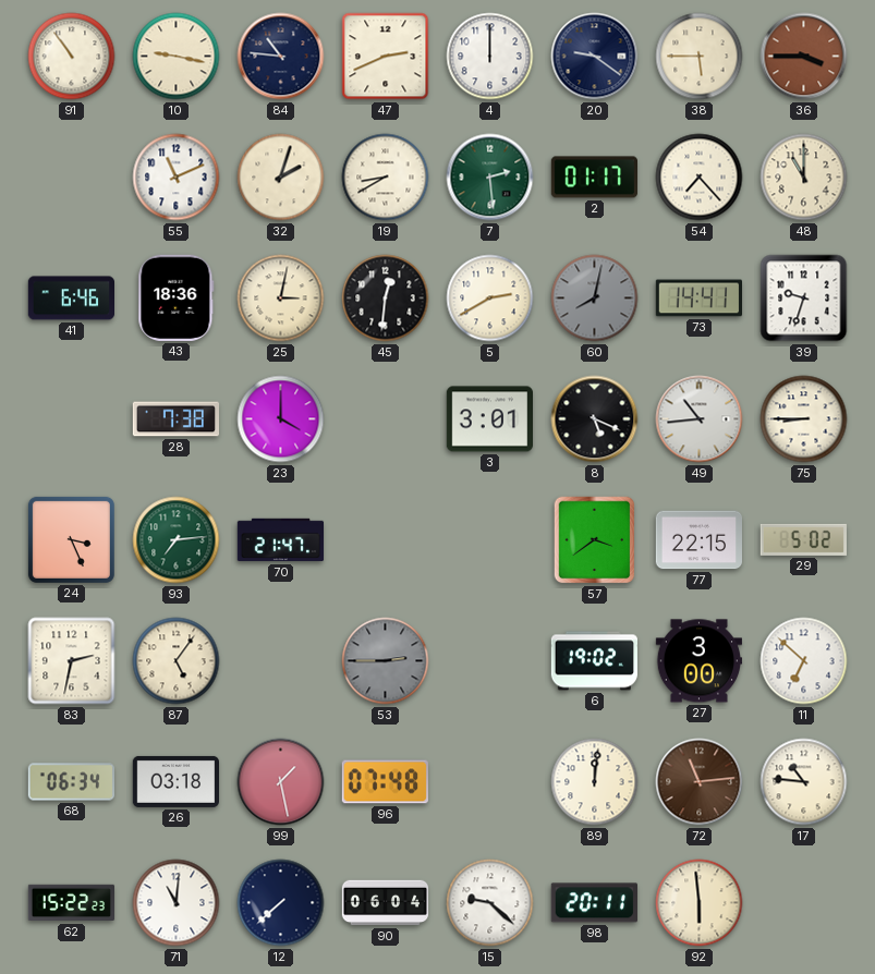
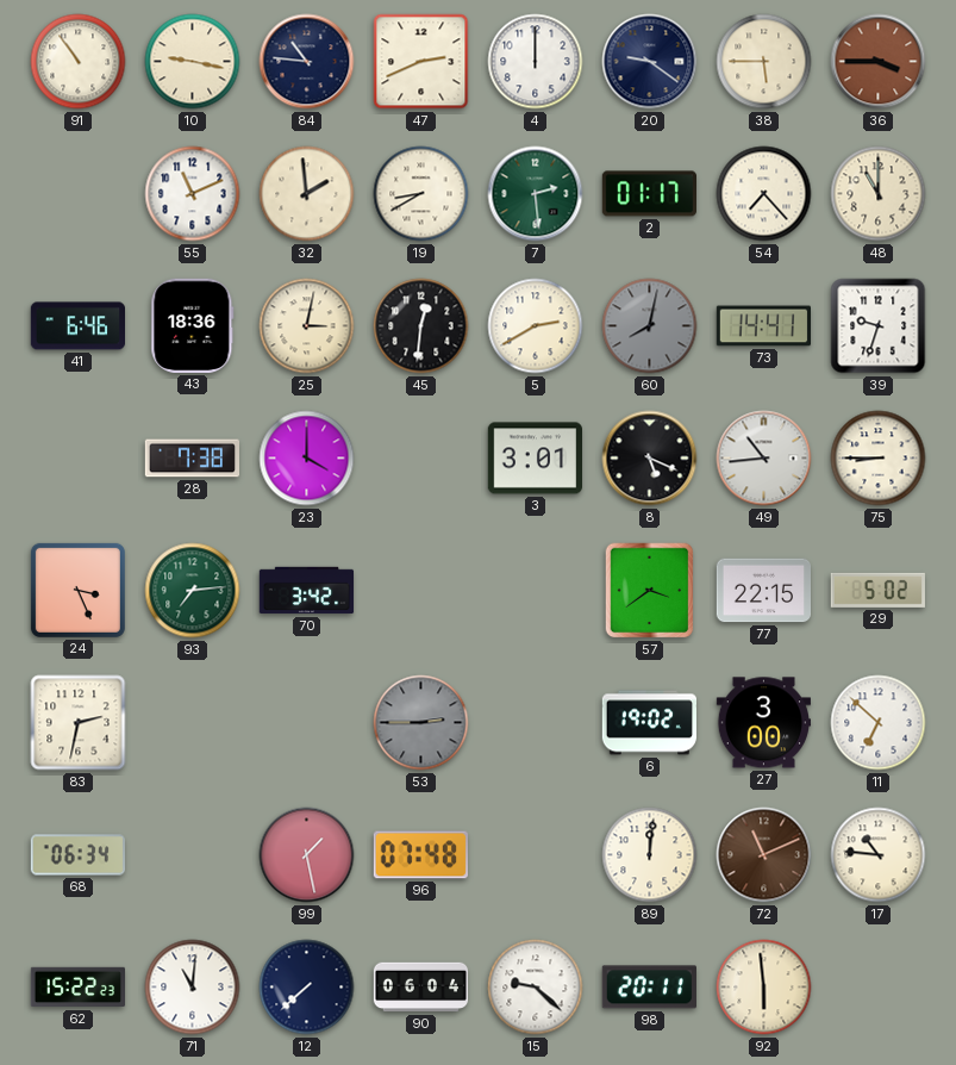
32: 2:03 -> 1:59 (307, 194)
70: 21:47 -> 3:42 (307, 591)
87: 5:06 -> none (177, 661)
26: 03:18 -> none (175, 781)
72: 11:14 -> 11:11 (764, 855)
